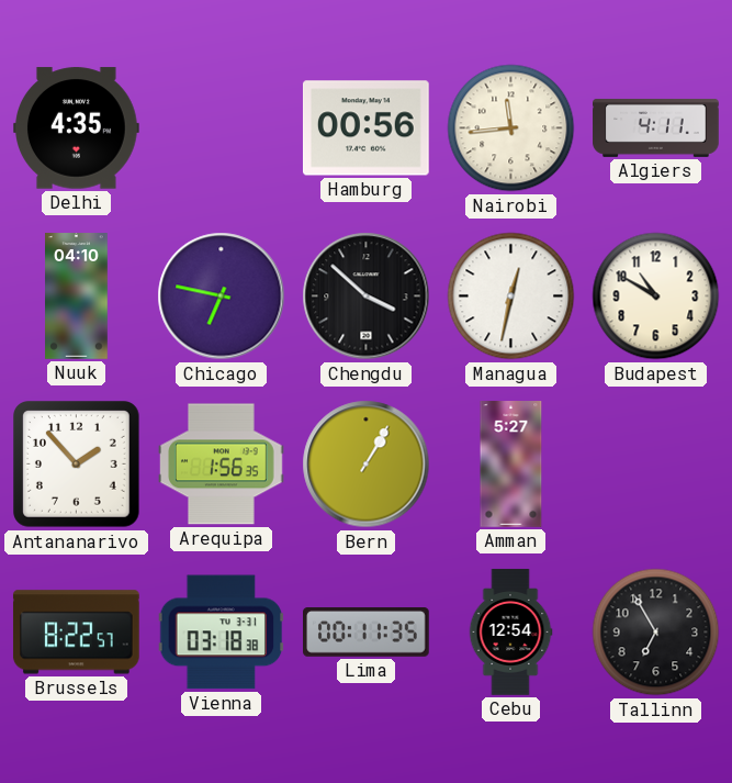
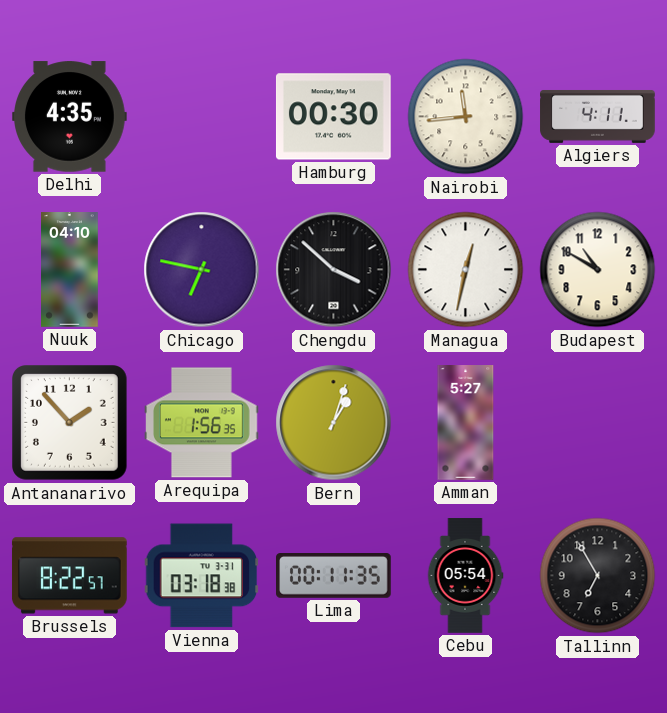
Hamburg: 00:56 -> 00:30 (333, 117)
Bern: 1:05 -> 1:03 (334, 423)
Cebu: 12:54 -> 05:54 (465, 576)
